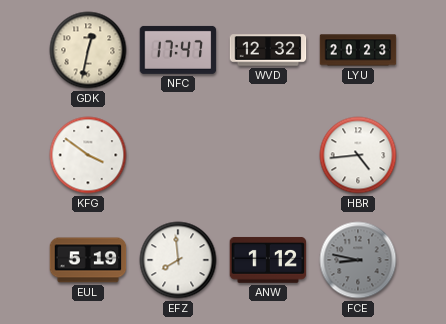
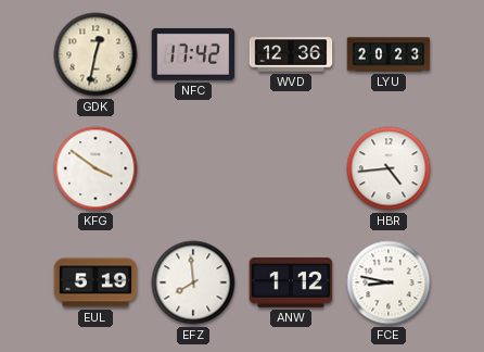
NFC: 17:47 -> 17:42 (193, 54)
WVD: 12:32 -> 12:36 (291, 54)
FCE dial: grey -> white (389, 282)
